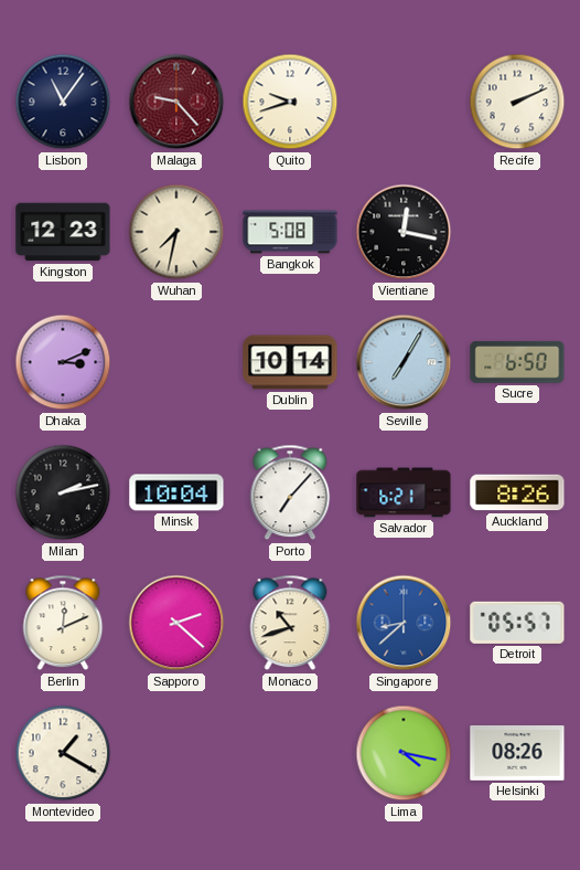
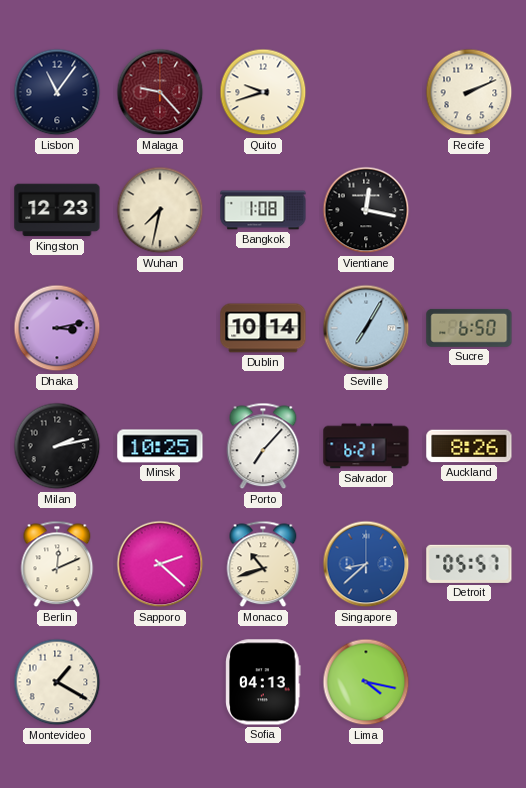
Bangkok: 5:08 -> 1:08 (263, 210)
Dhaka: 3:11 -> 3:13 (57, 328)
Minsk: 10:04 -> 10:25 (160, 446)
Sofia: none -> 04:13 (263, 682)
Helsinki: 08:26 -> none (517, 754)
